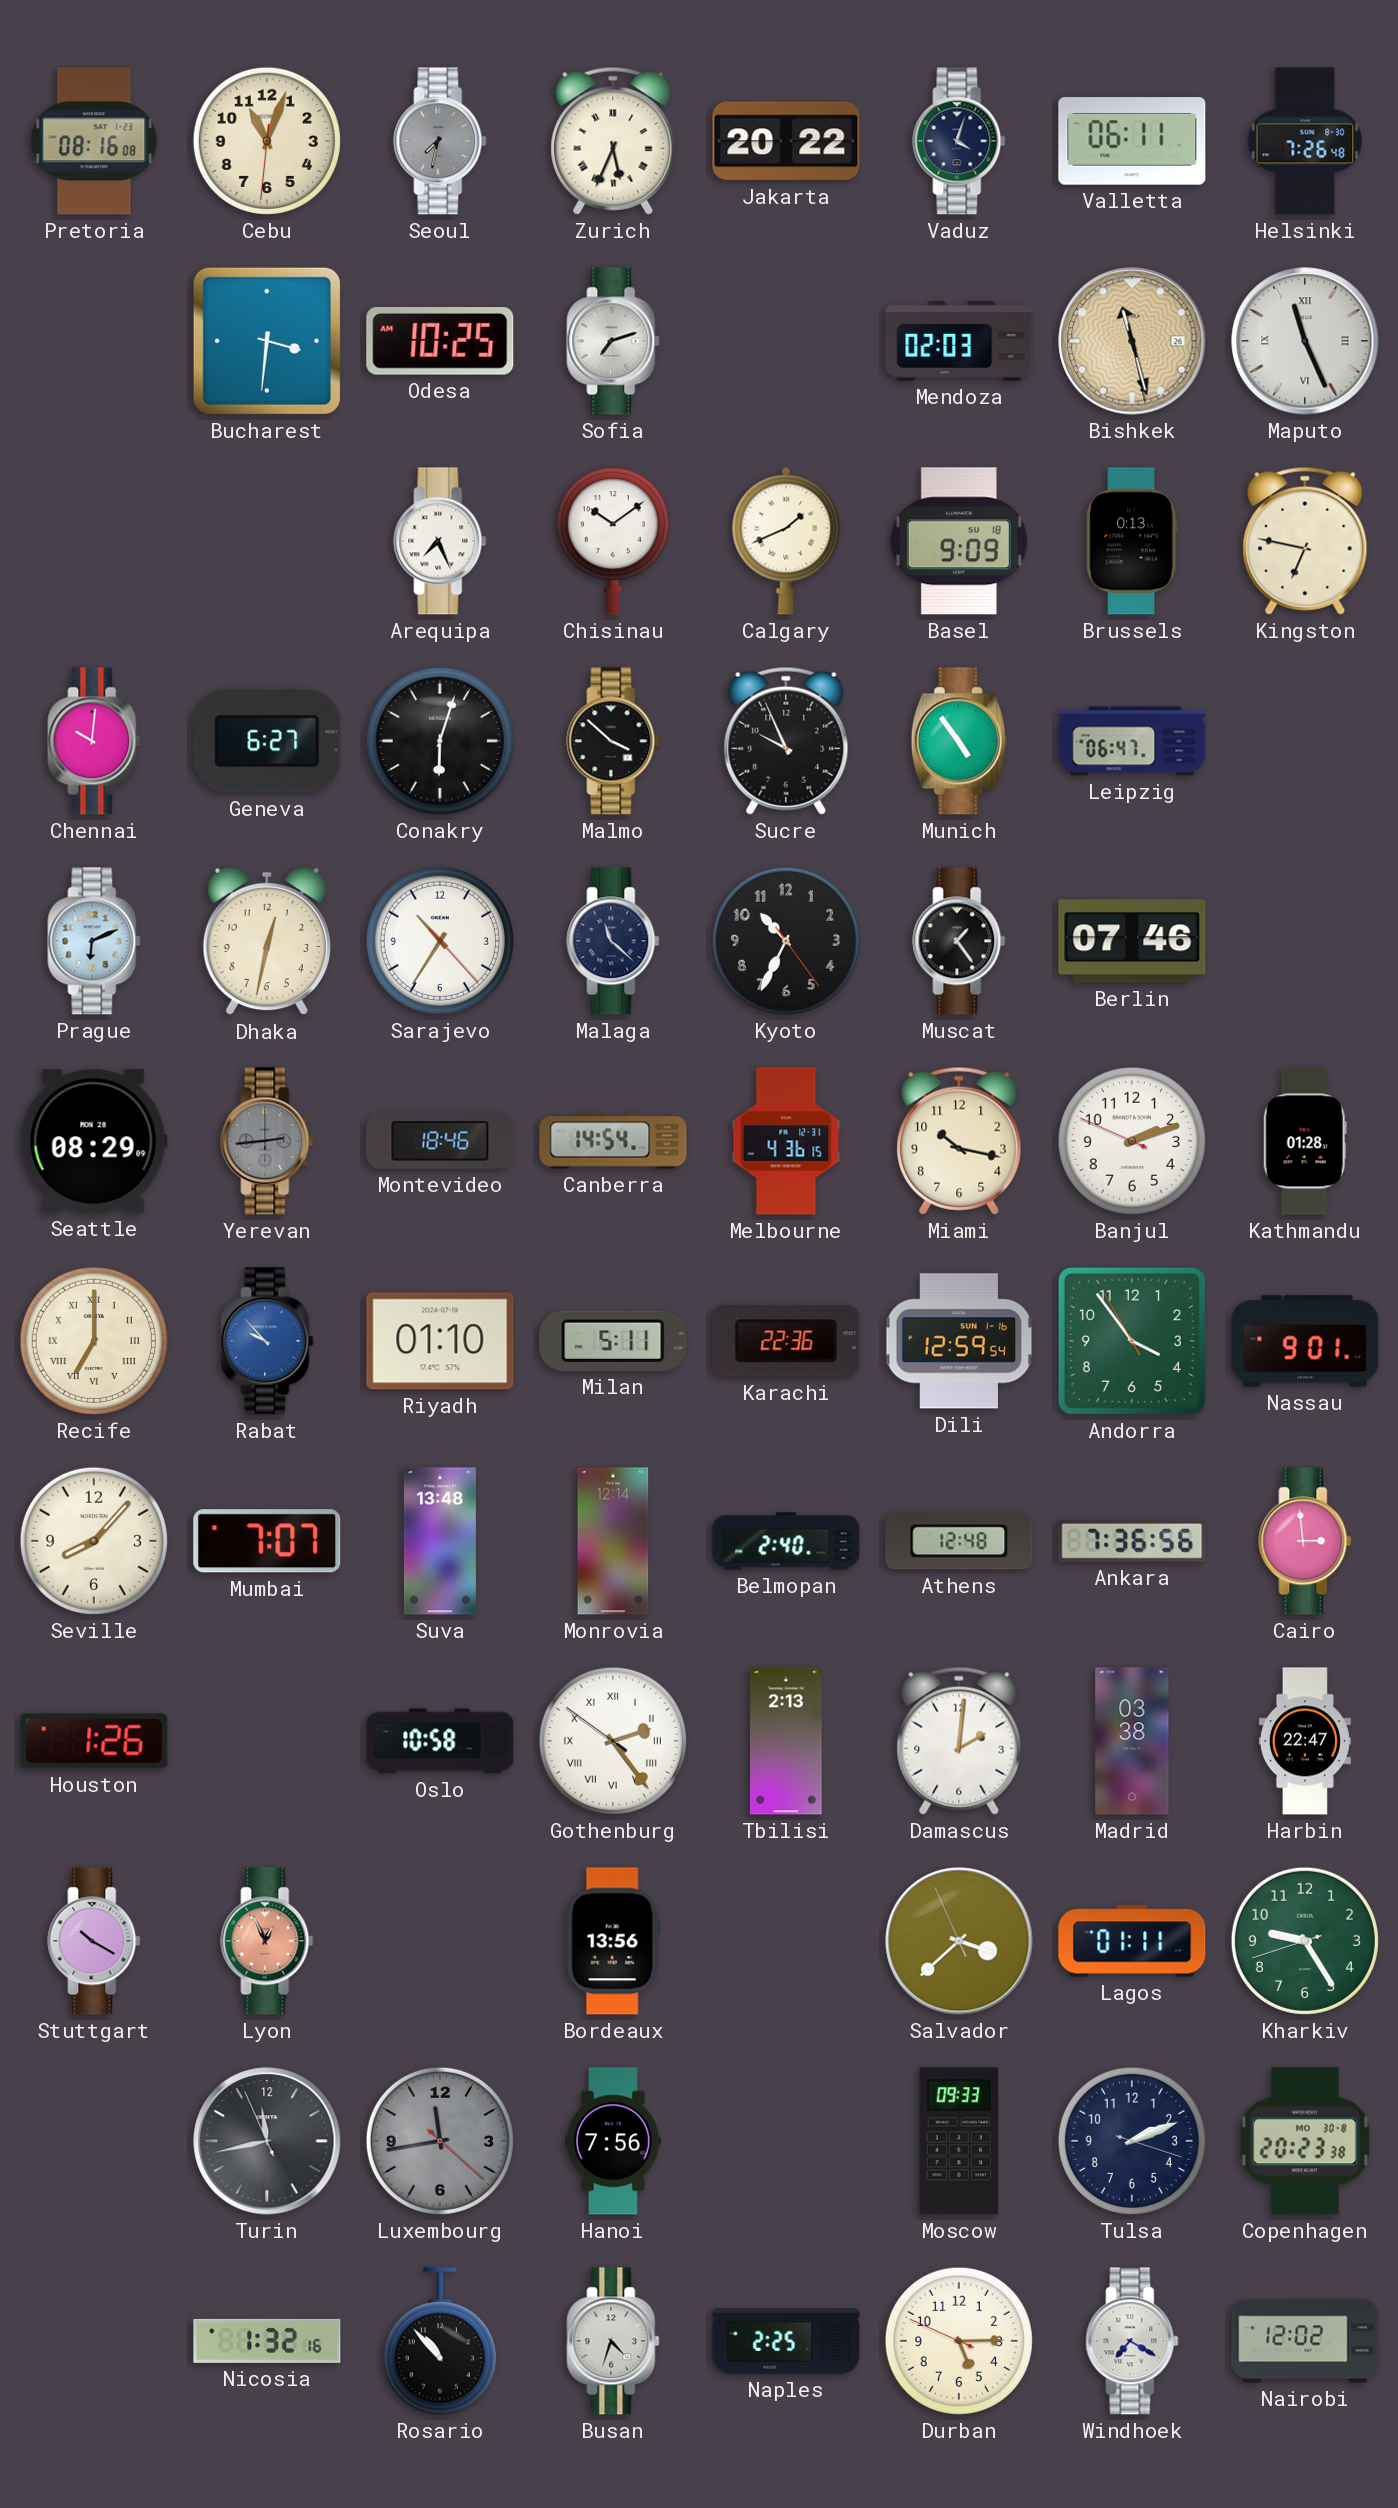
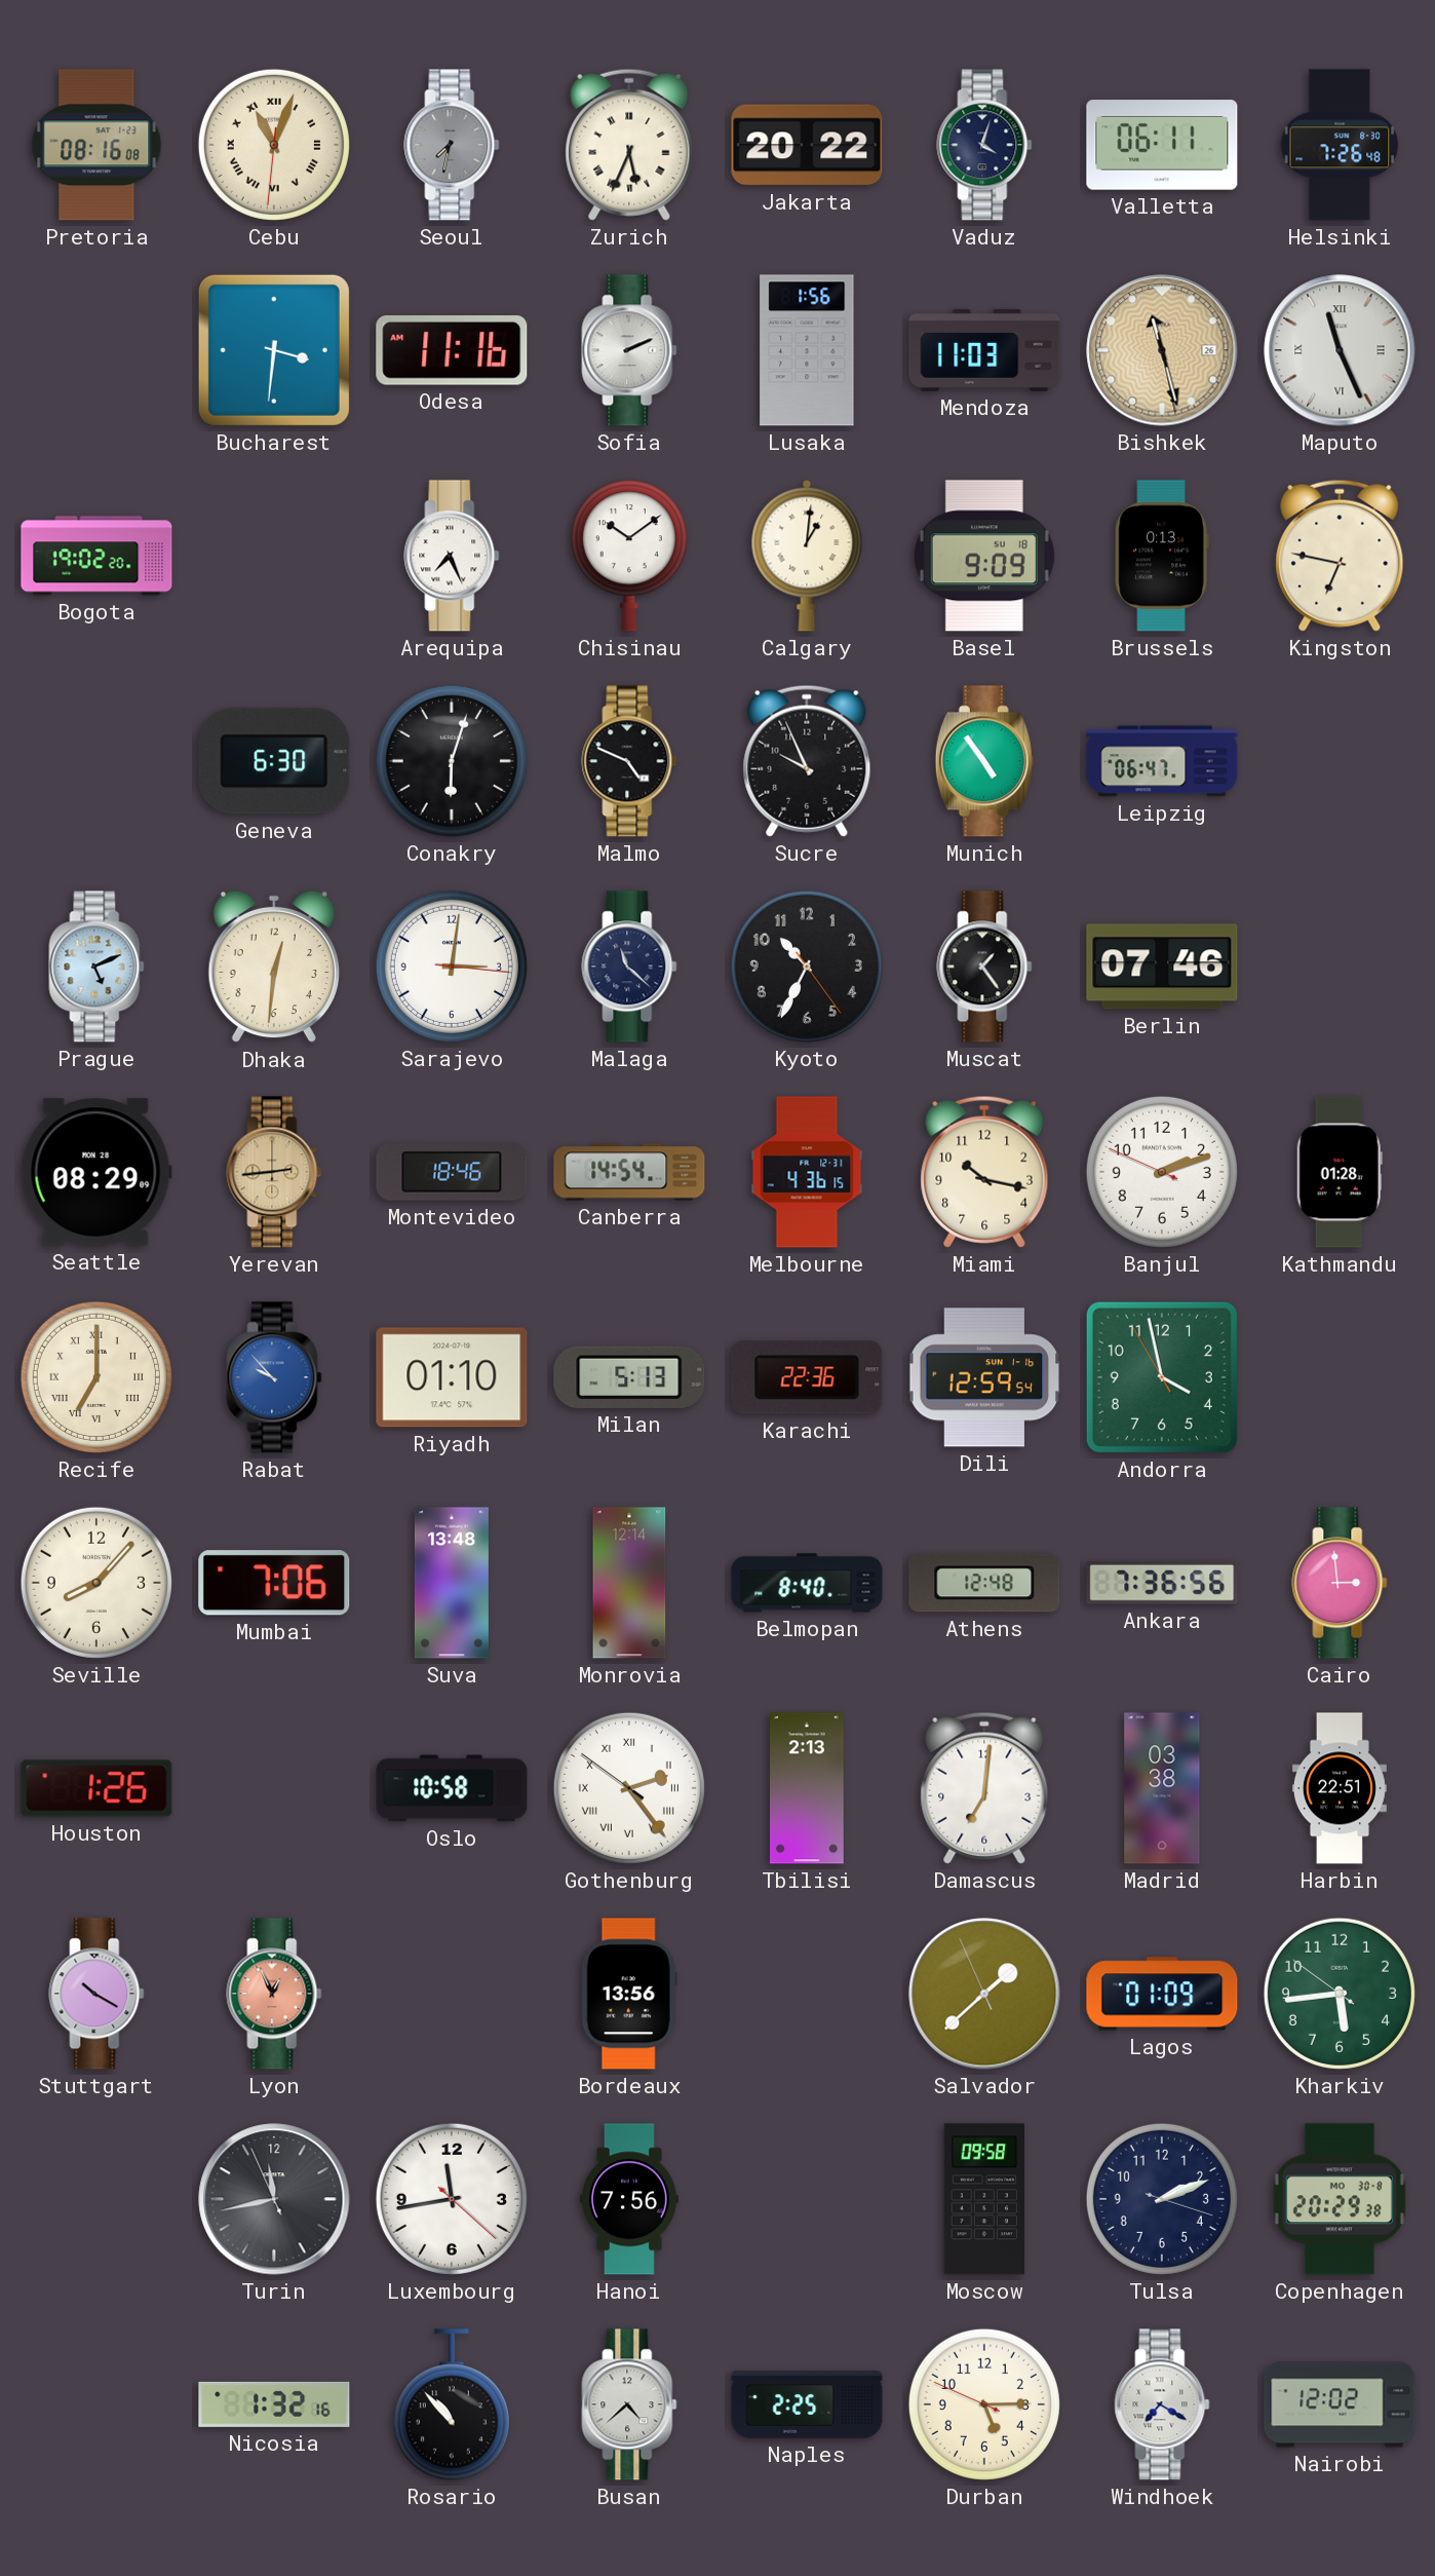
Cebu numerals: Arabic -> Roman (274, 145)
Odesa: 10:25 -> 11:16 (452, 351)
Sofia: 7:12 -> 2:11 (629, 350)
Lusaka: none -> 1:56 (807, 350)
Mendoza: 02:03 -> 11:03 (984, 350)
Bogota: none -> 19:02 (96, 556)
Calgary: 1:41 -> 1:01 (807, 556)
Chennai: 10:01 -> none (94, 741)
Geneva: 6:27 -> 6:30 (274, 761)
Malmo: 3:52 -> 4:49 (629, 761)
Prague: 6:11 -> 5:11 (96, 967)
Dhaka: 12:32 -> 12:31 (274, 967)
Sarajevo: 10:35 -> 3:01 (452, 967)
Yerevan dial: grey -> champagne (274, 1172)
Milan: 5:11 -> 5:13 (629, 1377)
Andorra: 3:53 -> 3:57 (1162, 1377)
Nassau: 9:01 -> none (1305, 1341)
Mumbai: 7:07 -> 7:06 (274, 1583)
Belmopan: 2:40 -> 8:40 (807, 1583)
Damascus: 2:01 -> 7:01 (984, 1788)
Harbin: 22:47 -> 22:51 (1340, 1788)
Salvador: 3:37 -> 1:37 (984, 1994)
Lagos: 01:11 -> 01:09 (1162, 1994)
Kharkiv: 9:24 -> 5:43 (1340, 1994)
Luxembourg dial: grey -> white (452, 2199)
Moscow: 09:33 -> 09:58 (983, 2199)
Copenhagen: 20:23 -> 20:29 (1340, 2199)
Busan: 4:33 -> 4:38 (629, 2404)
